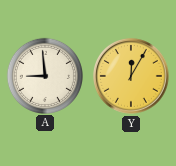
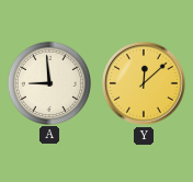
Y: 12:05 -> 12:08 (145, 84)
